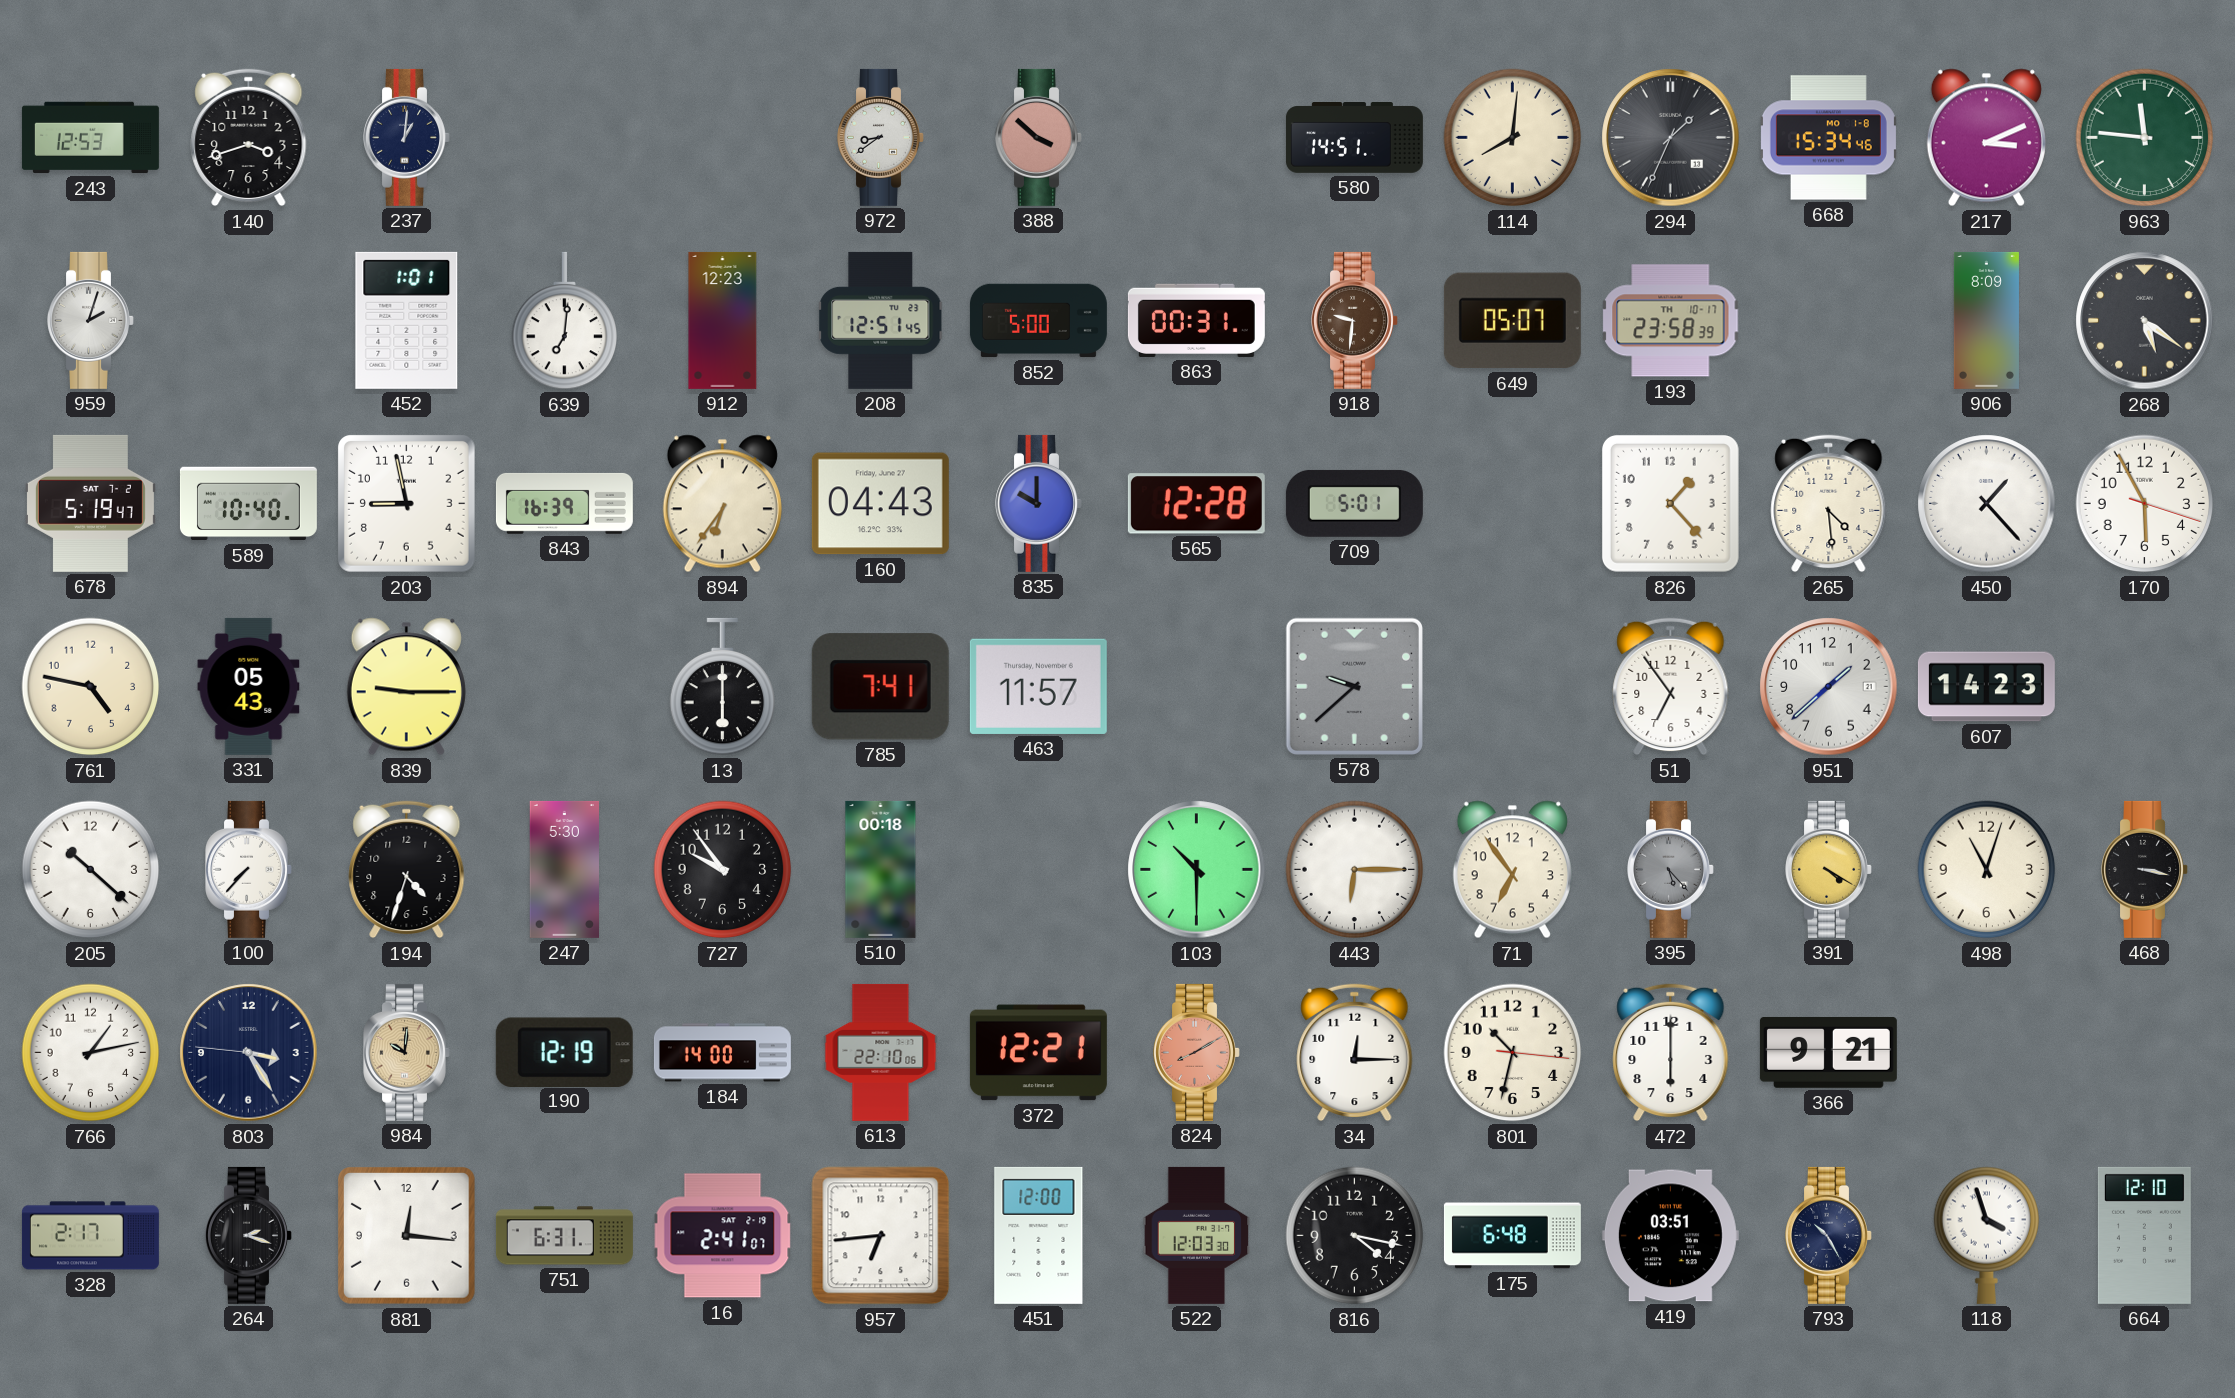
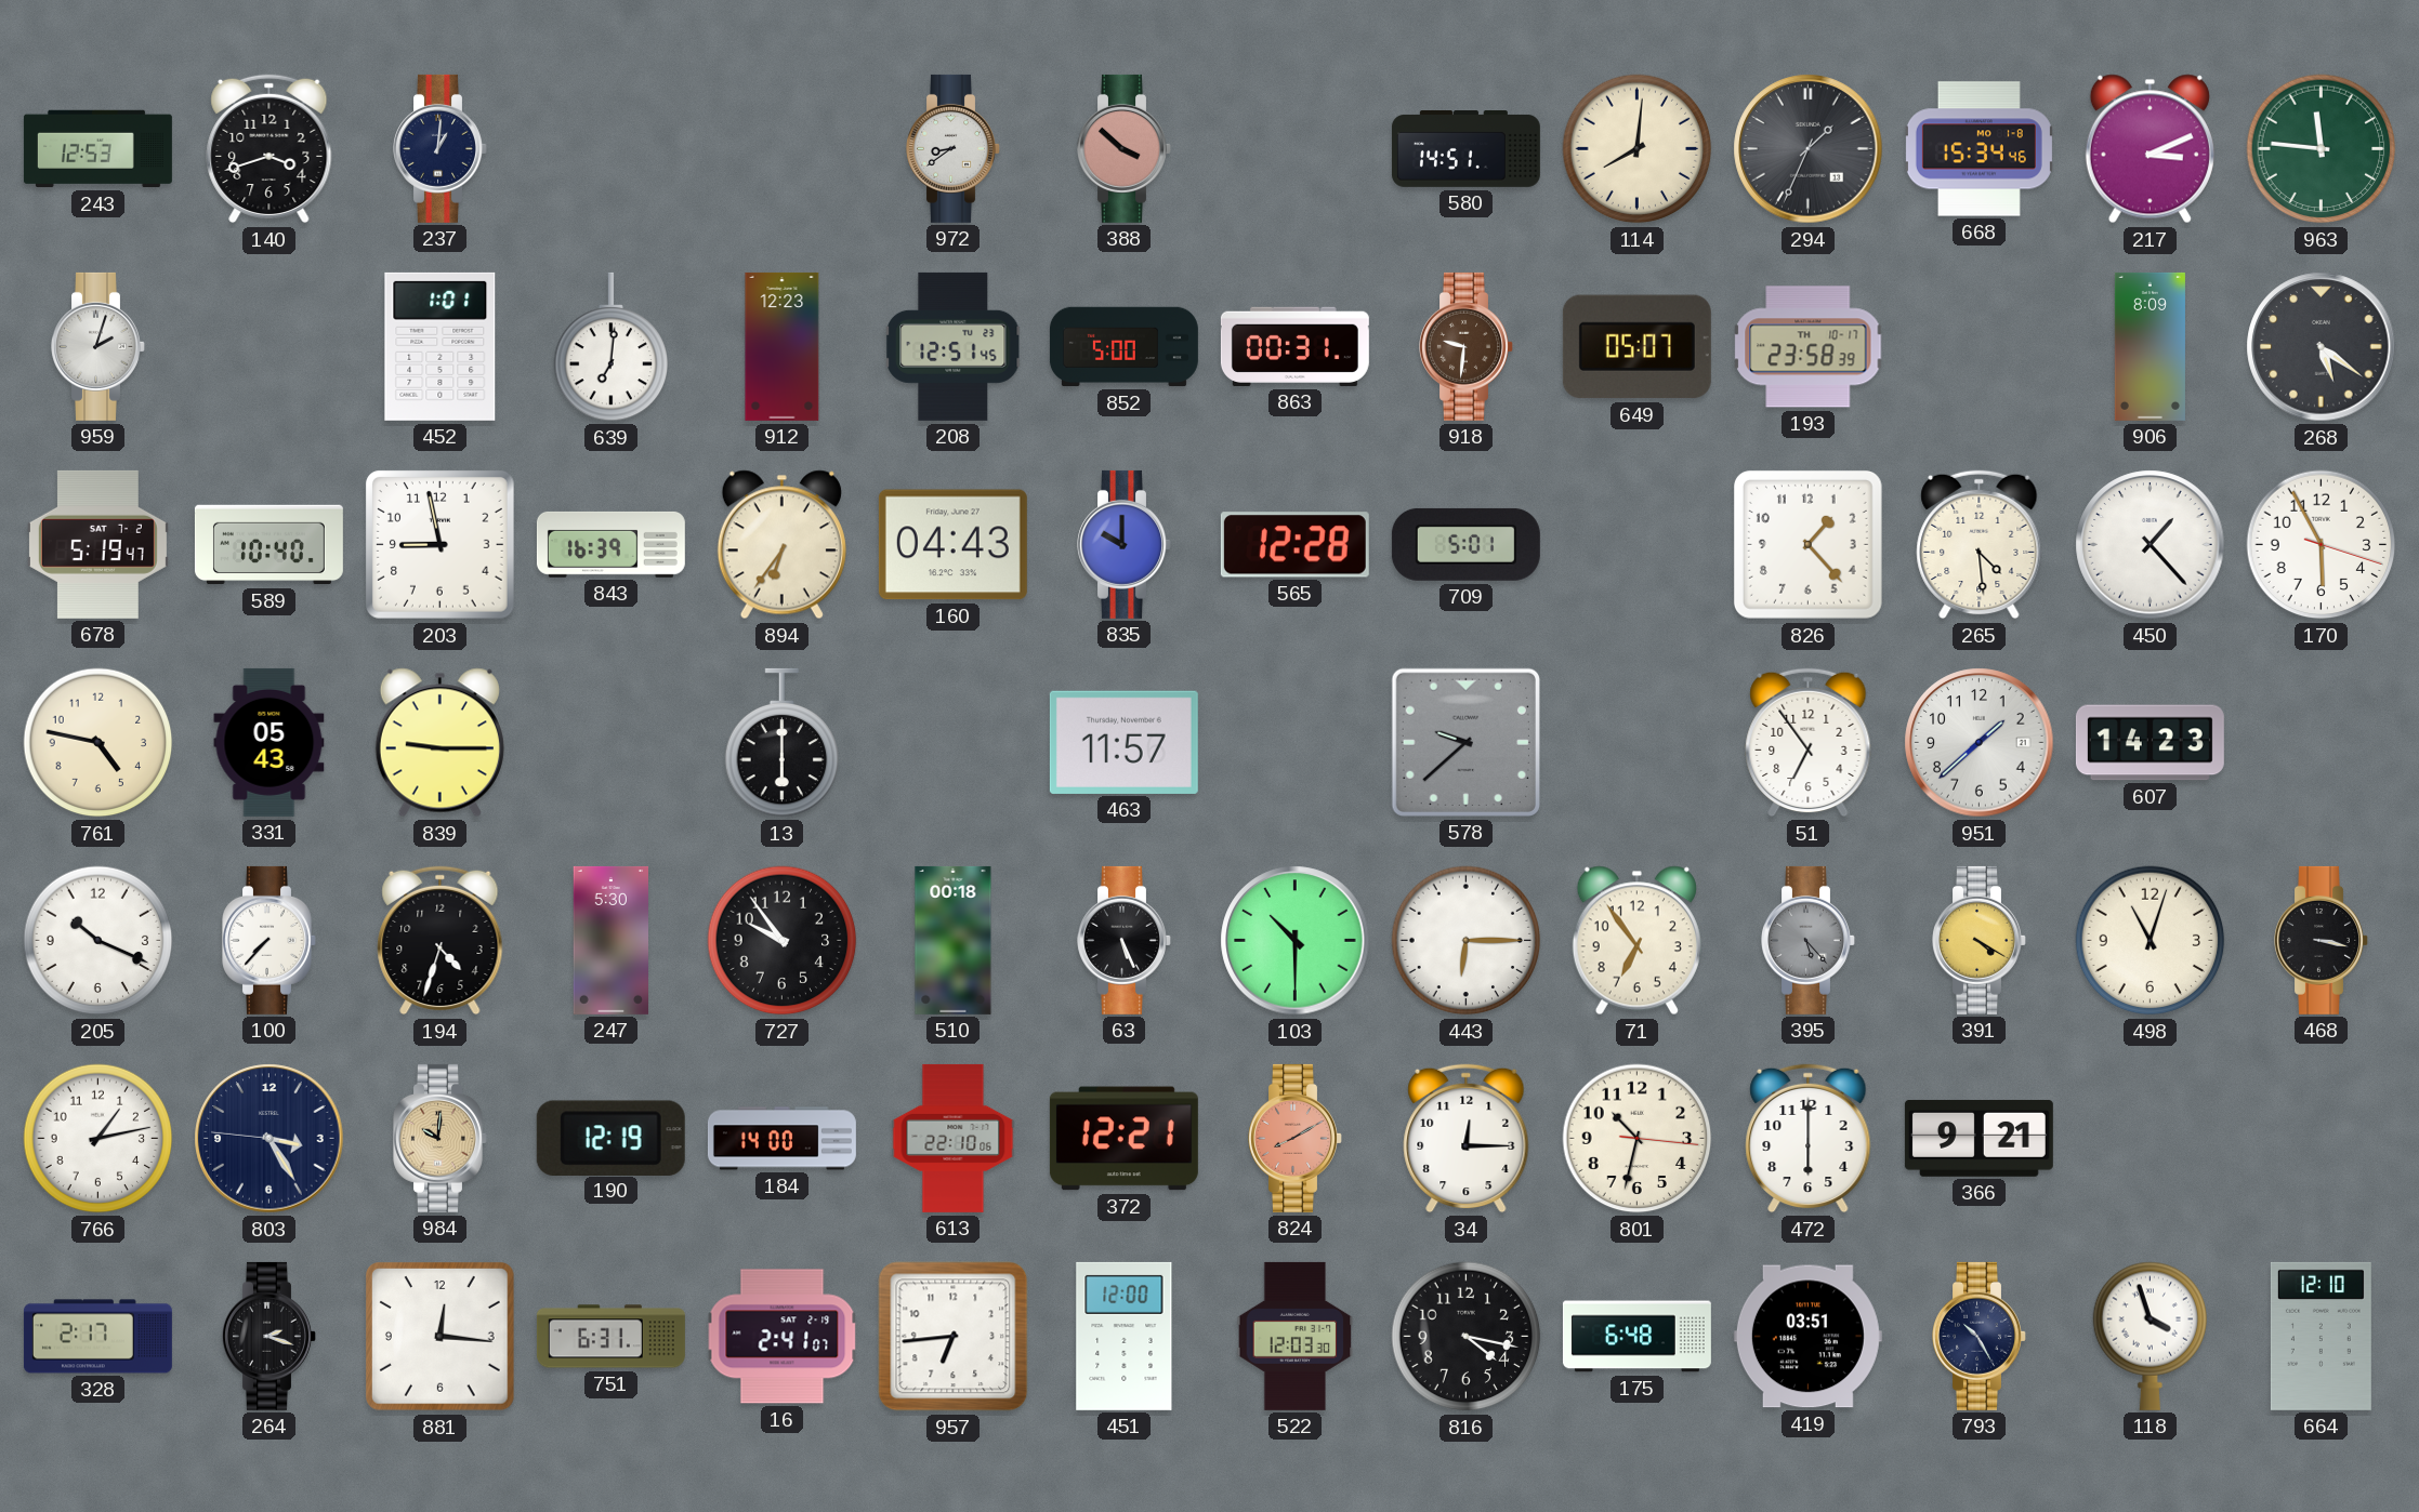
785: 7:41 -> none (880, 687)
205: 10:22 -> 10:19 (98, 941)
63: none -> 5:26 (1125, 940)
